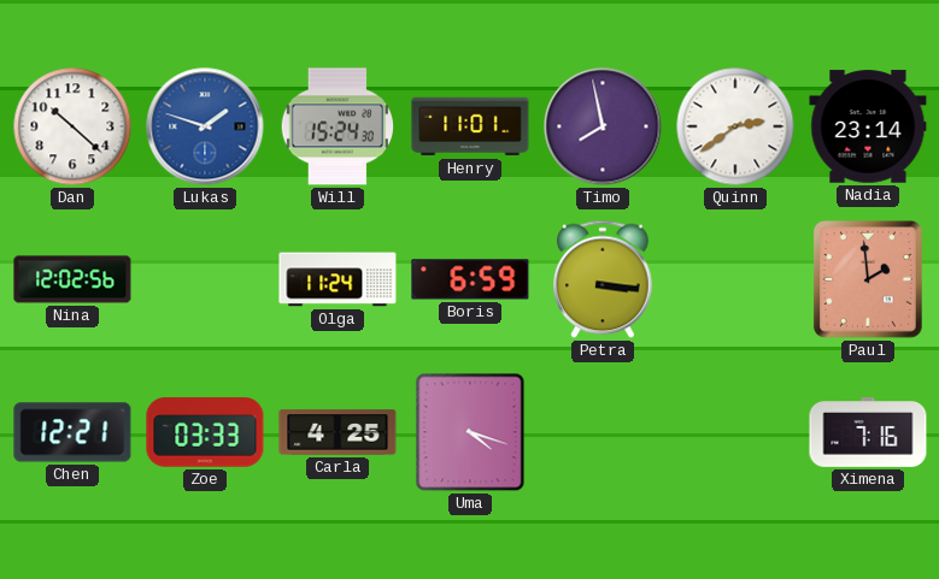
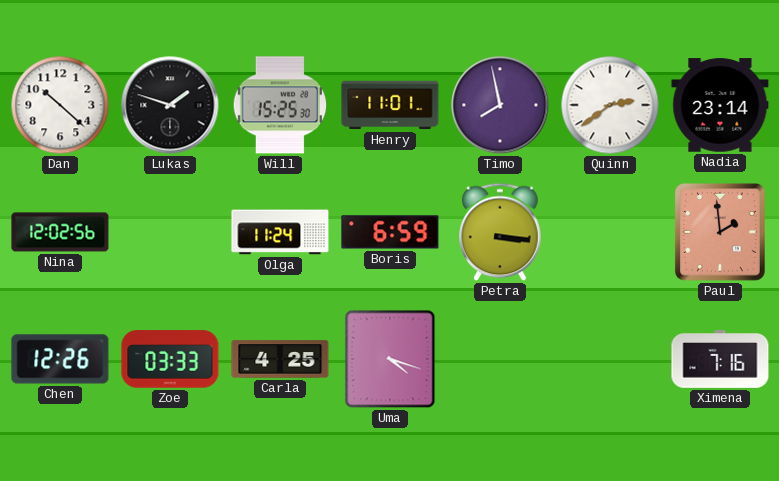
Lukas dial: blue -> black (170, 105)
Will: 15:24 -> 15:25 (279, 105)
Chen: 12:21 -> 12:26 (60, 359)
